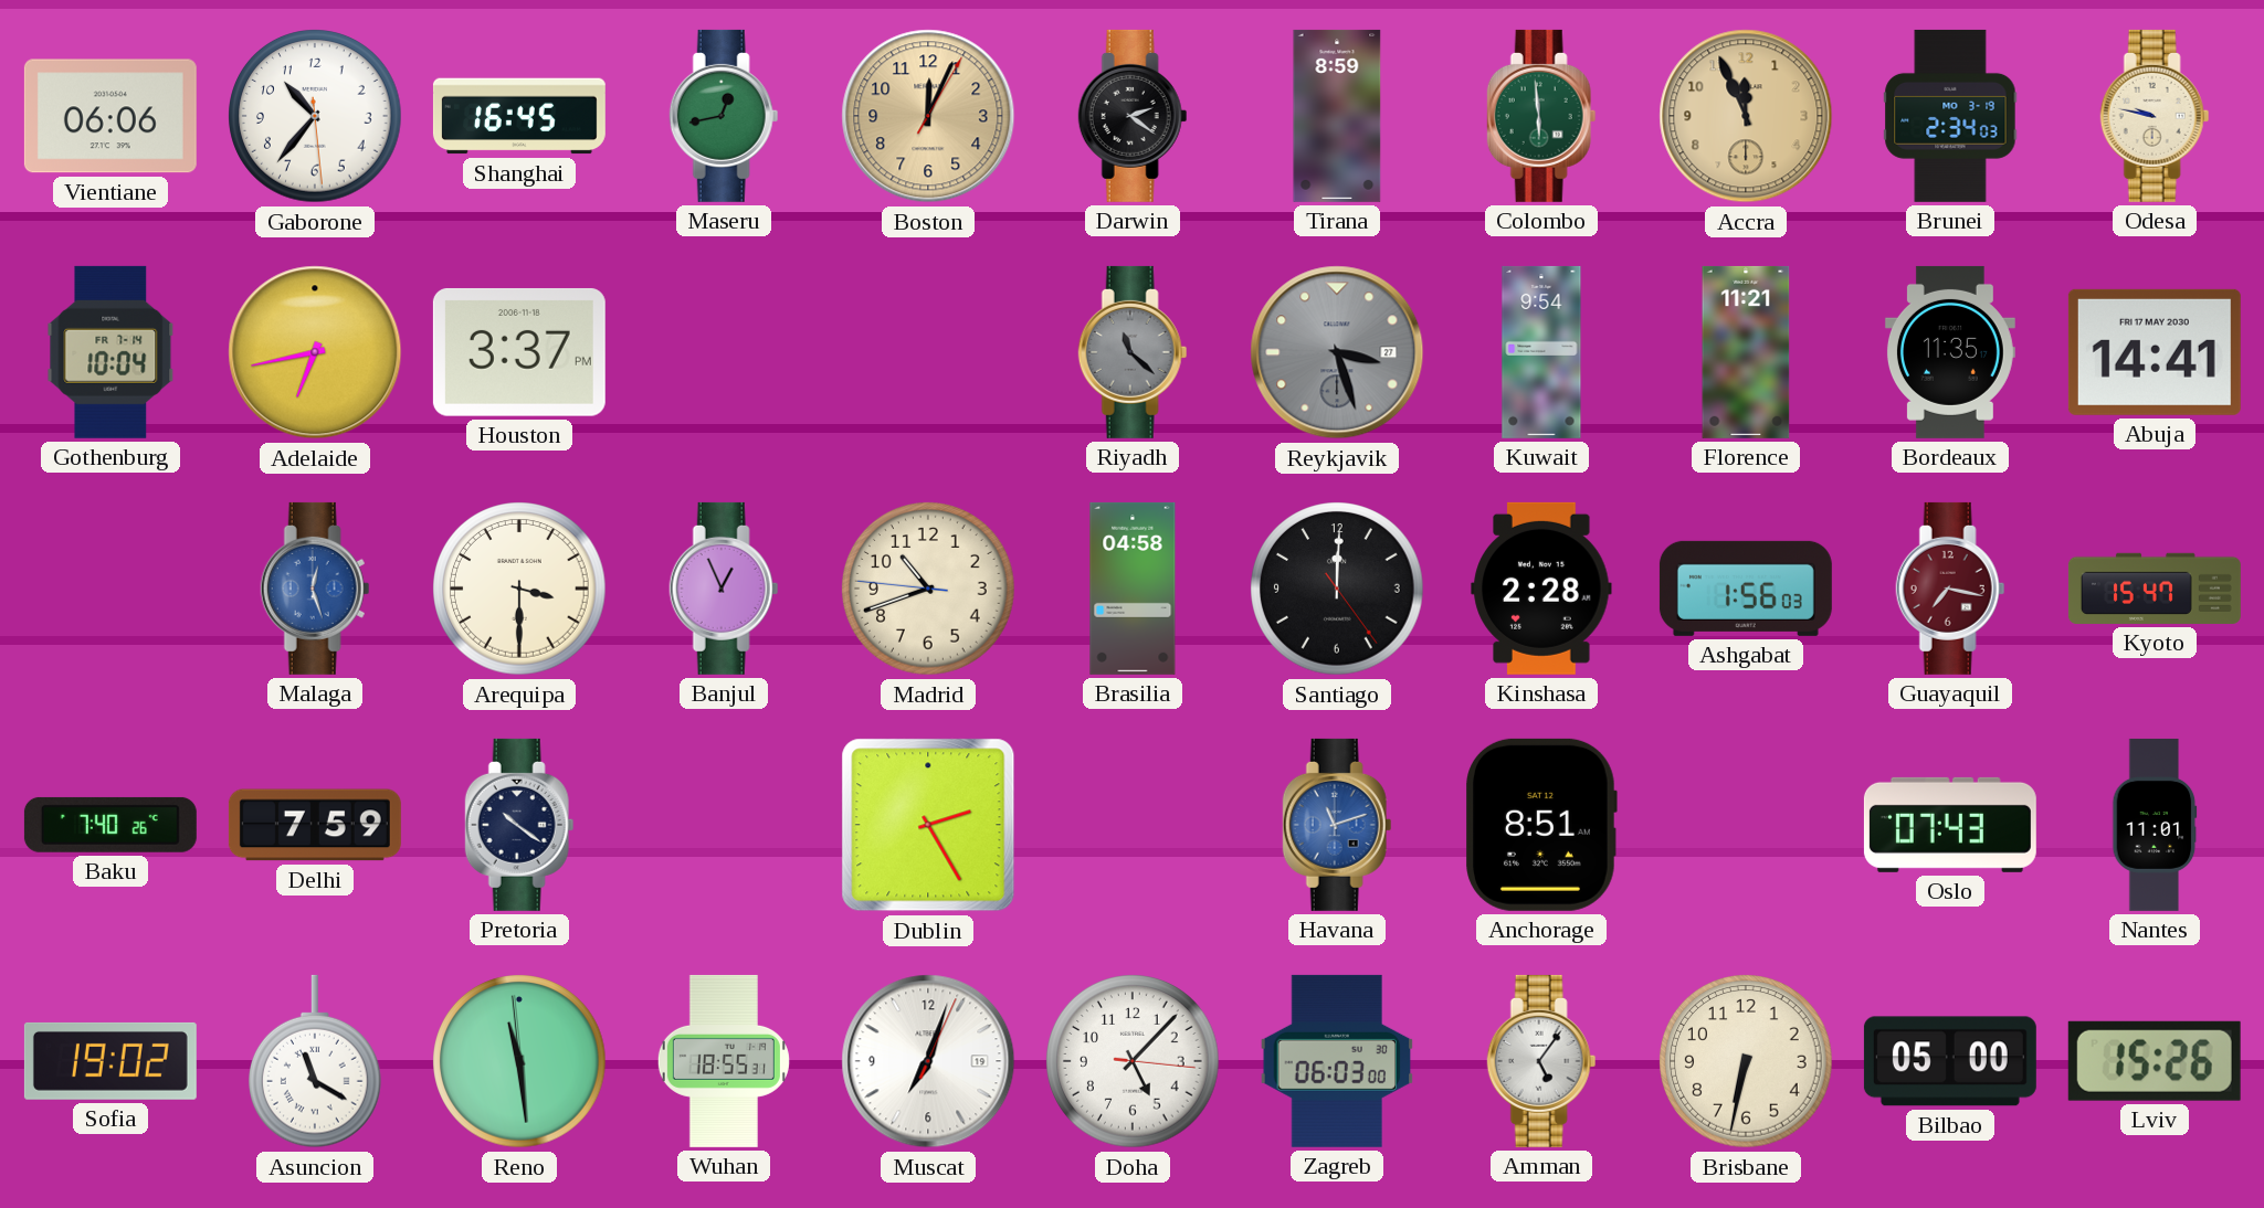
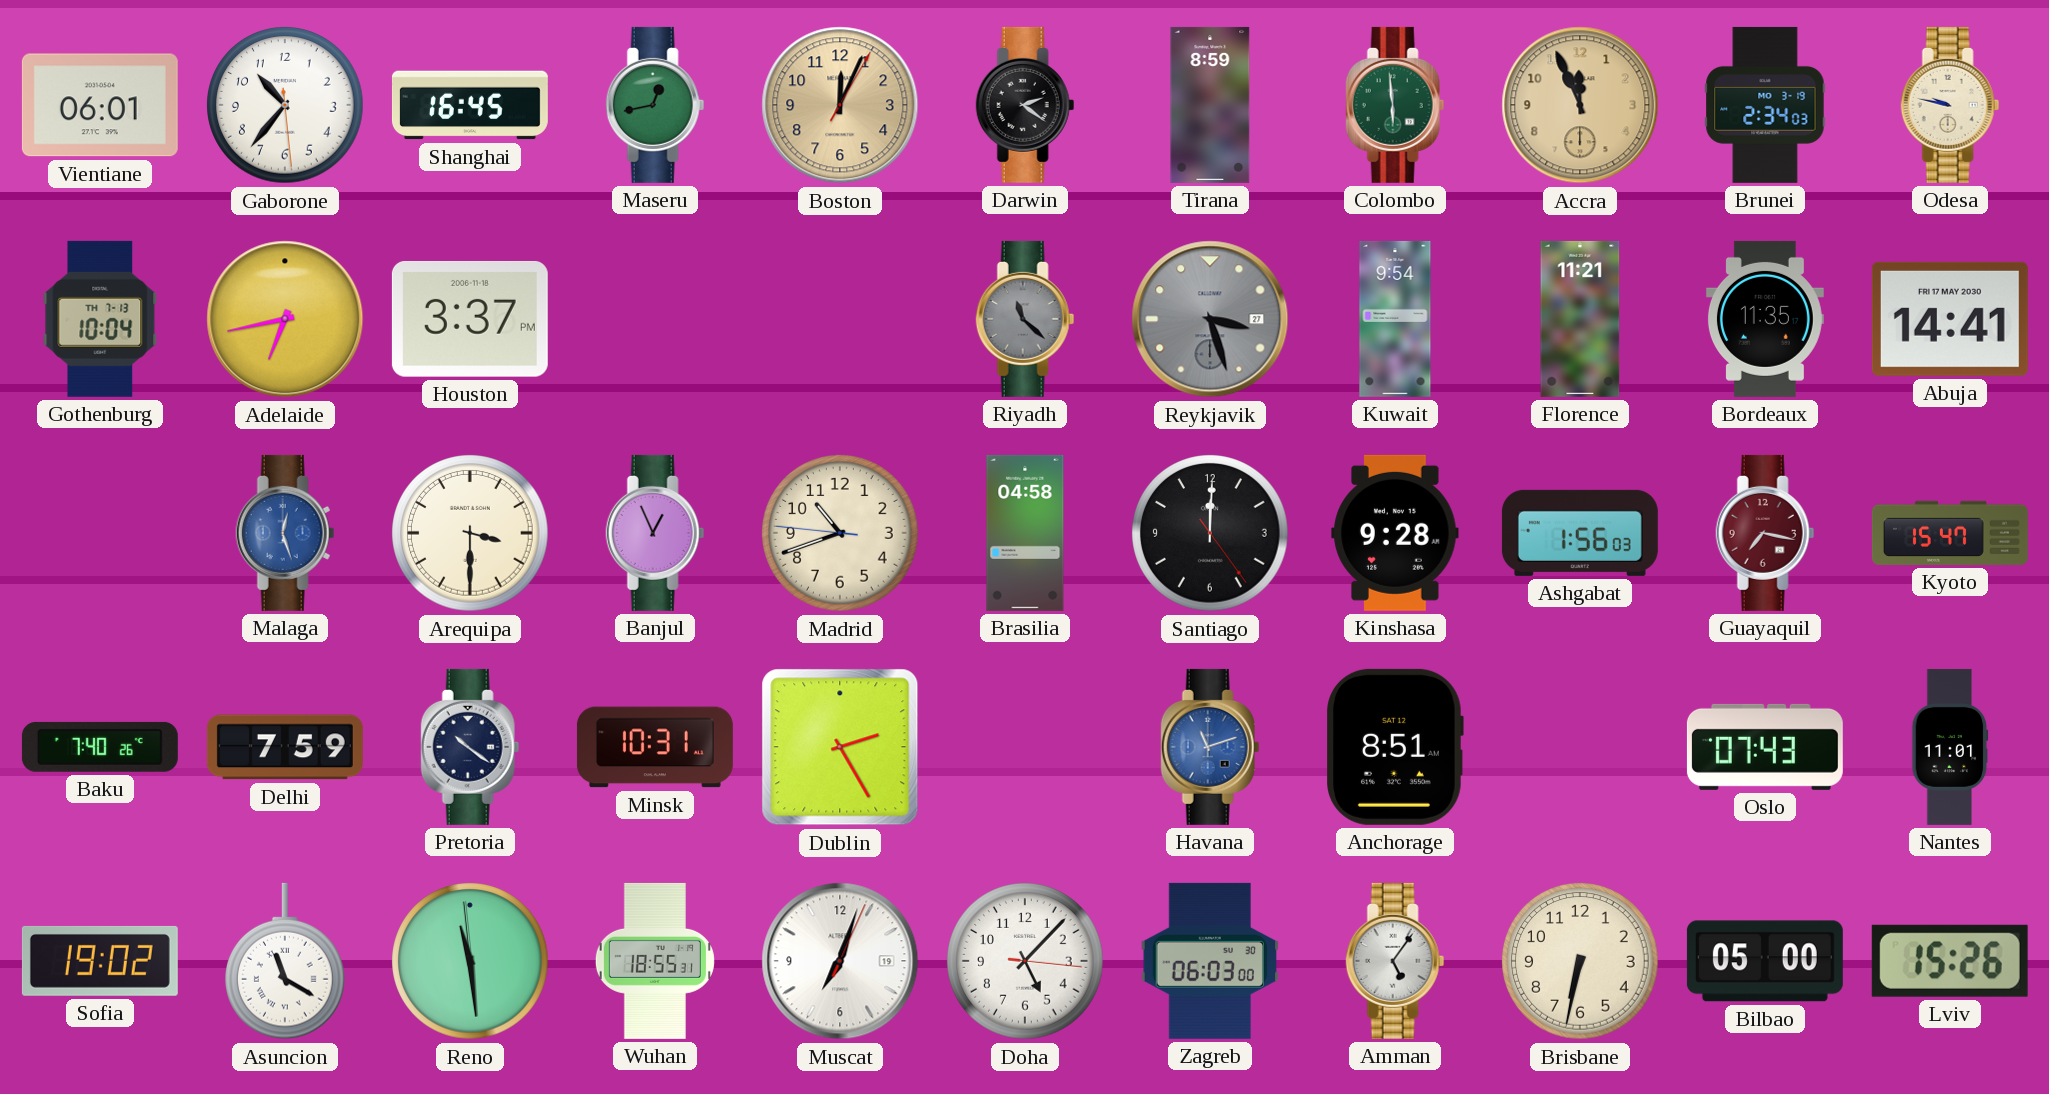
Vientiane: 06:06 -> 06:01 (100, 105)
Gothenburg date: FR 7-14 -> TH 7-13 (100, 319)
Kinshasa: 2:28 -> 9:28 (1395, 533)
Minsk: none -> 10:31 (655, 747)
